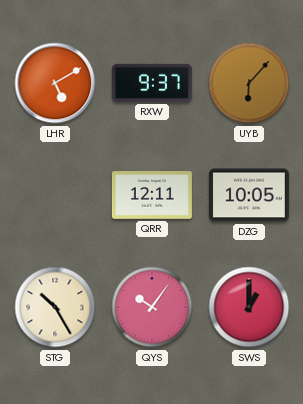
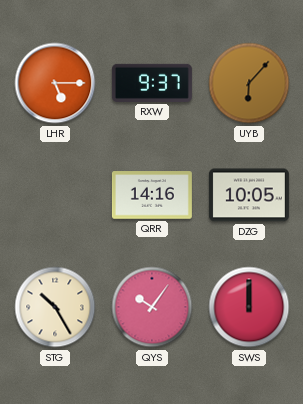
LHR: 5:10 -> 5:15 (55, 83)
QRR: 12:11 -> 14:16 (152, 195)
SWS: 1:00 -> 12:00 (249, 307)
